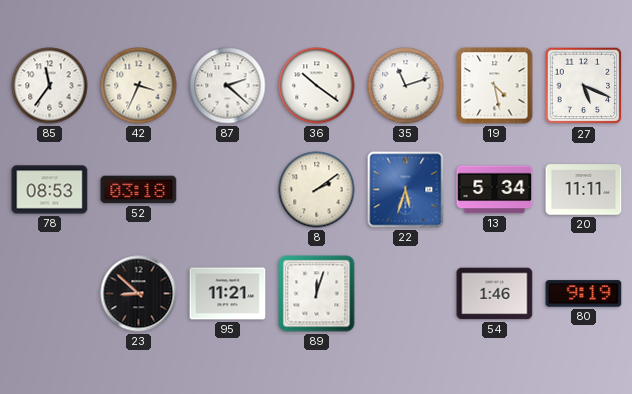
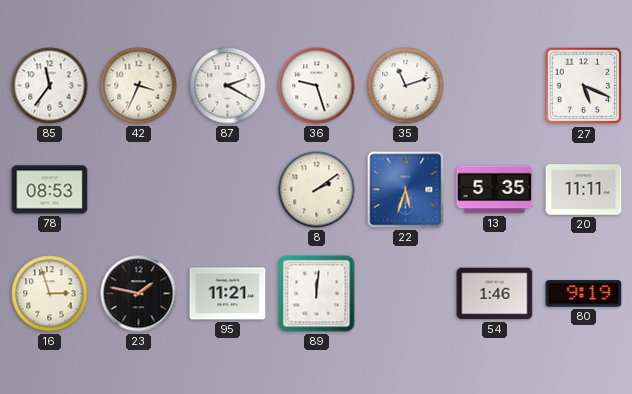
87: 2:22 -> 2:20 (228, 86)
36: 10:21 -> 9:27 (317, 86)
19: 4:28 -> none (495, 86)
52: 03:18 -> none (139, 190)
13: 5:34 -> 5:35 (495, 190)
16: none -> 2:57 (50, 294)
23: 8:52 -> 1:47 (139, 294)
89: 12:03 -> 12:01 (317, 294)
